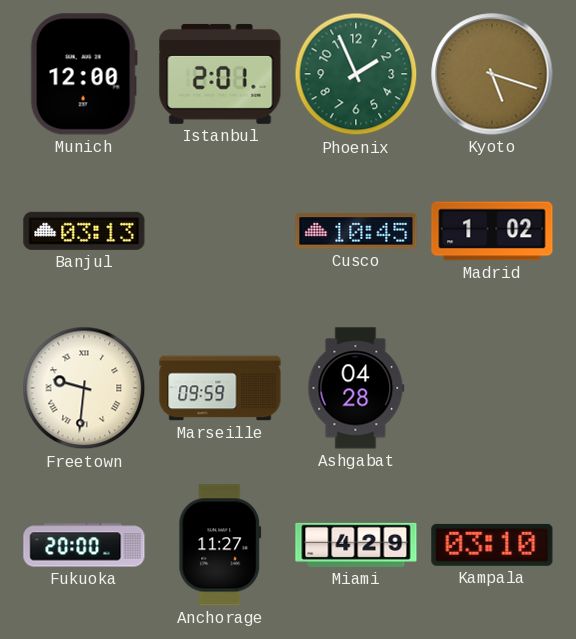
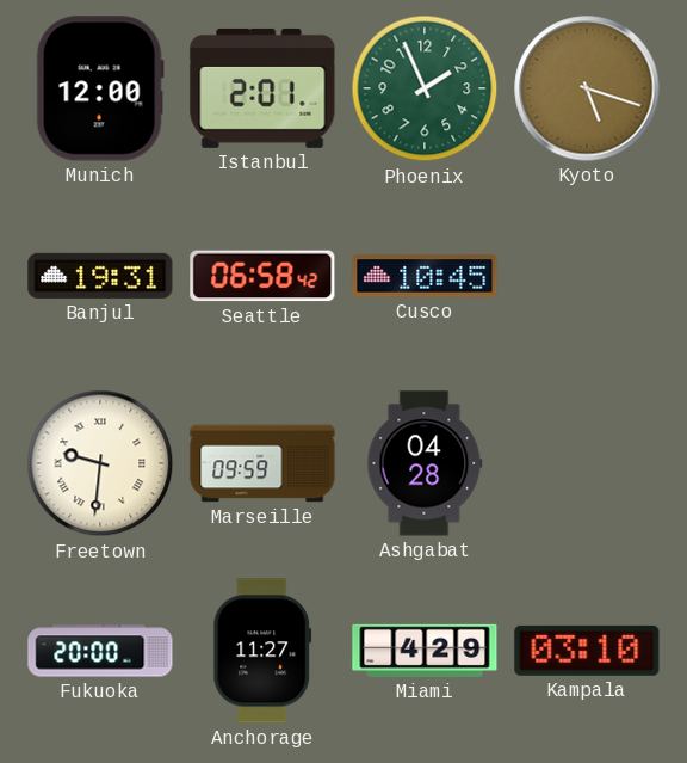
Banjul: 03:13 -> 19:31 (100, 276)
Seattle: none -> 06:58 (262, 276)
Madrid: 1:02 -> none (492, 231)
